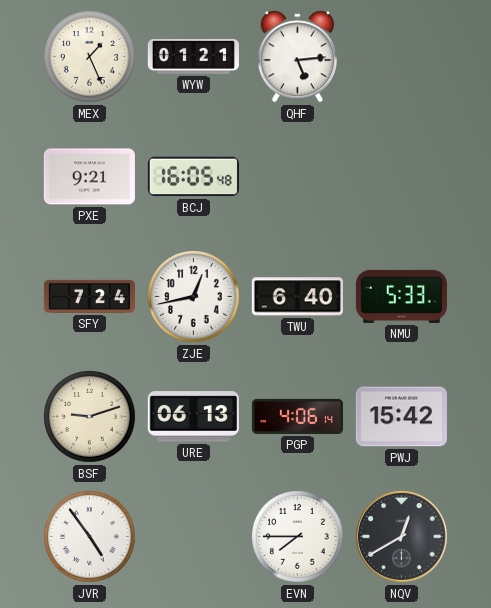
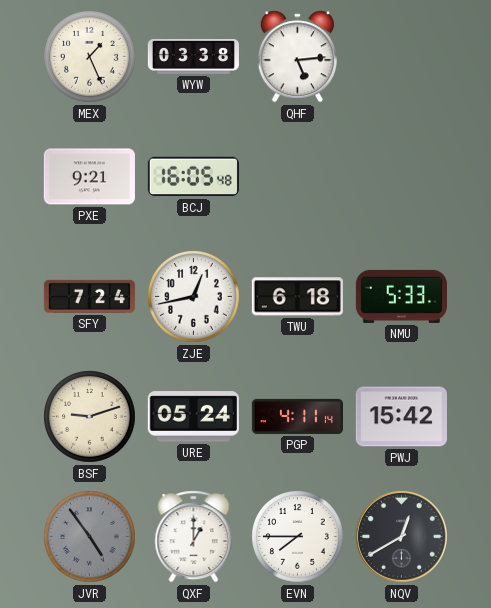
WYW: 01:21 -> 03:38 (193, 56)
TWU: 6:40 -> 6:18 (297, 297)
URE: 06:13 -> 05:24 (193, 417)
PGP: 4:06 -> 4:11 (297, 416)
JVR dial: white -> grey (90, 537)
QXF: none -> 1:00 (194, 537)
